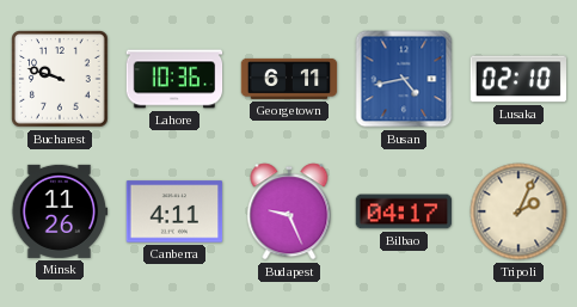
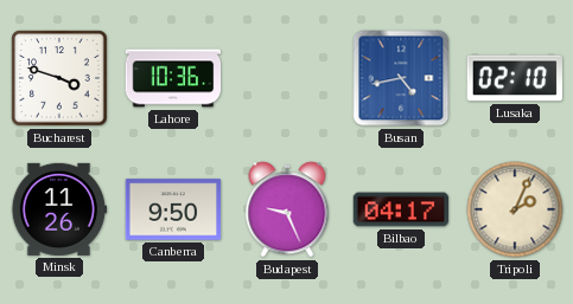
Bucharest: 9:48 -> 3:48 (59, 78)
Georgetown: 6:11 -> none (289, 79)
Canberra: 4:11 -> 9:50 (173, 209)
